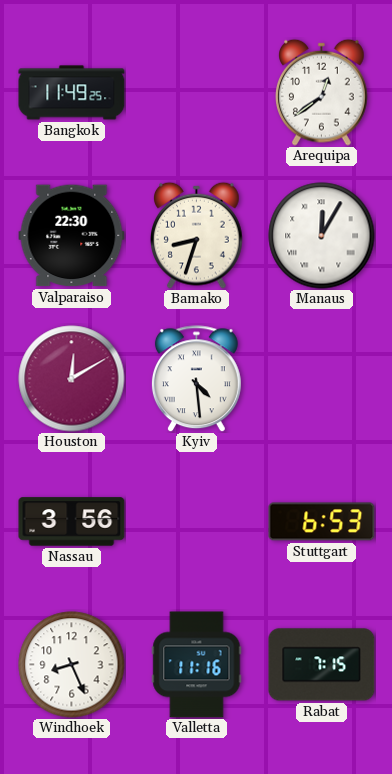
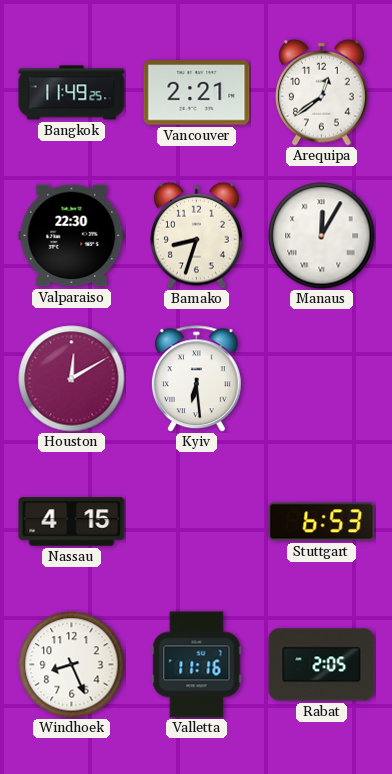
Vancouver: none -> 2:21 (197, 93)
Kyiv: 4:29 -> 6:29 (196, 379)
Nassau: 3:56 -> 4:15 (72, 522)
Rabat: 7:15 -> 2:05 (322, 665)
